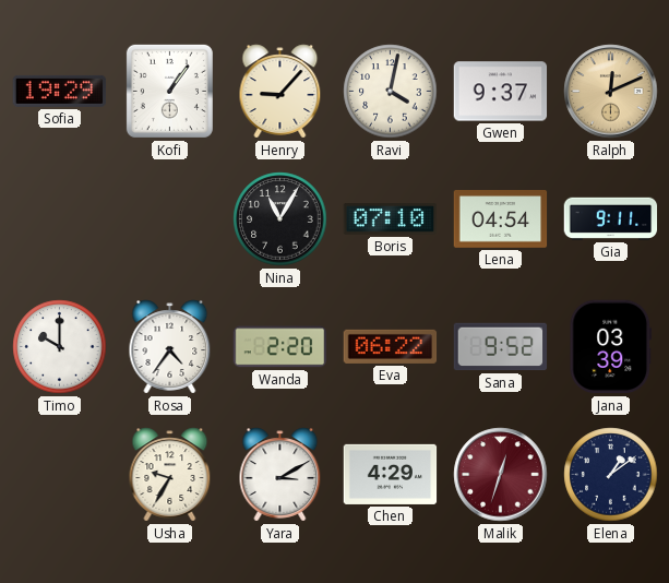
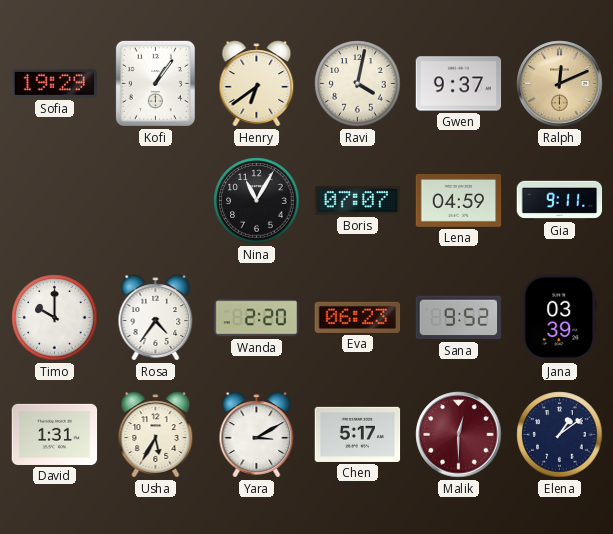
Henry: 9:07 -> 6:39 (257, 84)
Boris: 07:10 -> 07:07 (358, 201)
Lena: 04:54 -> 04:59 (459, 201)
Eva: 06:22 -> 06:23 (358, 317)
David: none -> 1:31 (55, 434)
Usha: 9:35 -> 5:35 (156, 435)
Chen: 4:29 -> 5:17 (358, 434)
Malik: 12:33 -> 12:30 (459, 435)
